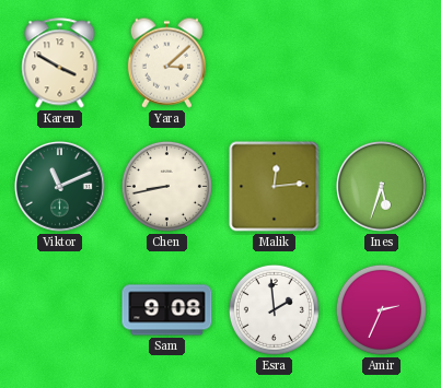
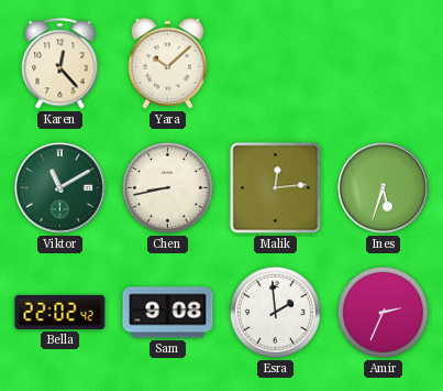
Karen: 3:50 -> 12:23 (60, 64)
Yara: 3:08 -> 10:08 (167, 63)
Viktor: 11:11 -> 11:10 (59, 187)
Bella: none -> 22:02 (60, 312)
